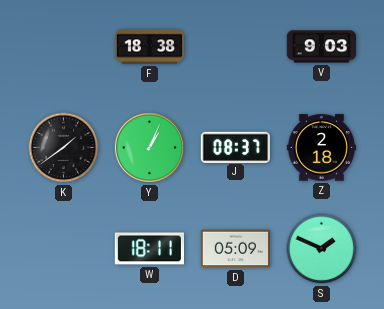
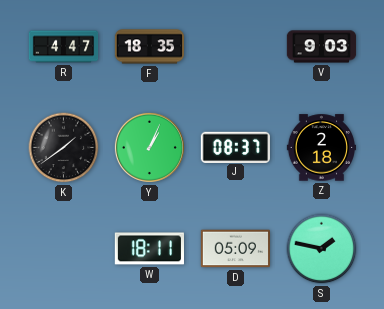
R: none -> 4:47 (64, 47)
F: 18:38 -> 18:35 (149, 47)
S: 1:49 -> 1:47 (322, 249)
